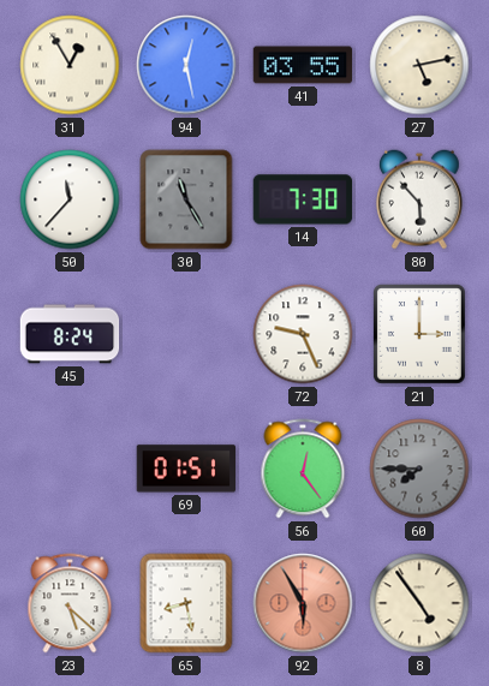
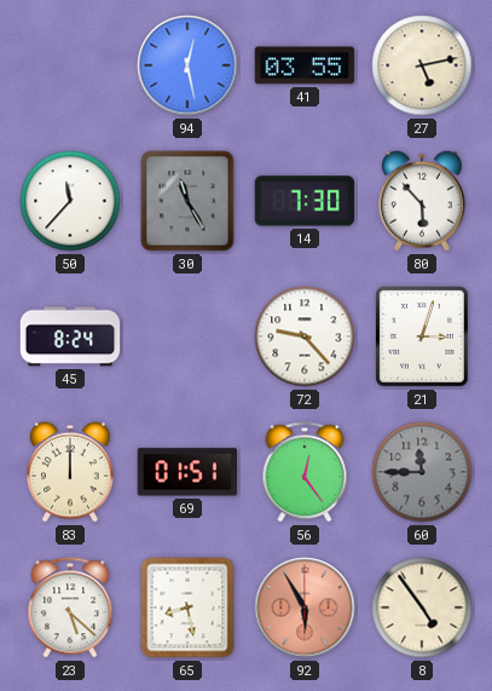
31: 12:55 -> none (70, 65)
72: 9:26 -> 9:23 (305, 336)
21: 3:00 -> 3:03 (423, 338)
83: none -> 12:00 (70, 472)
60: 7:45 -> 11:45 (422, 472)
